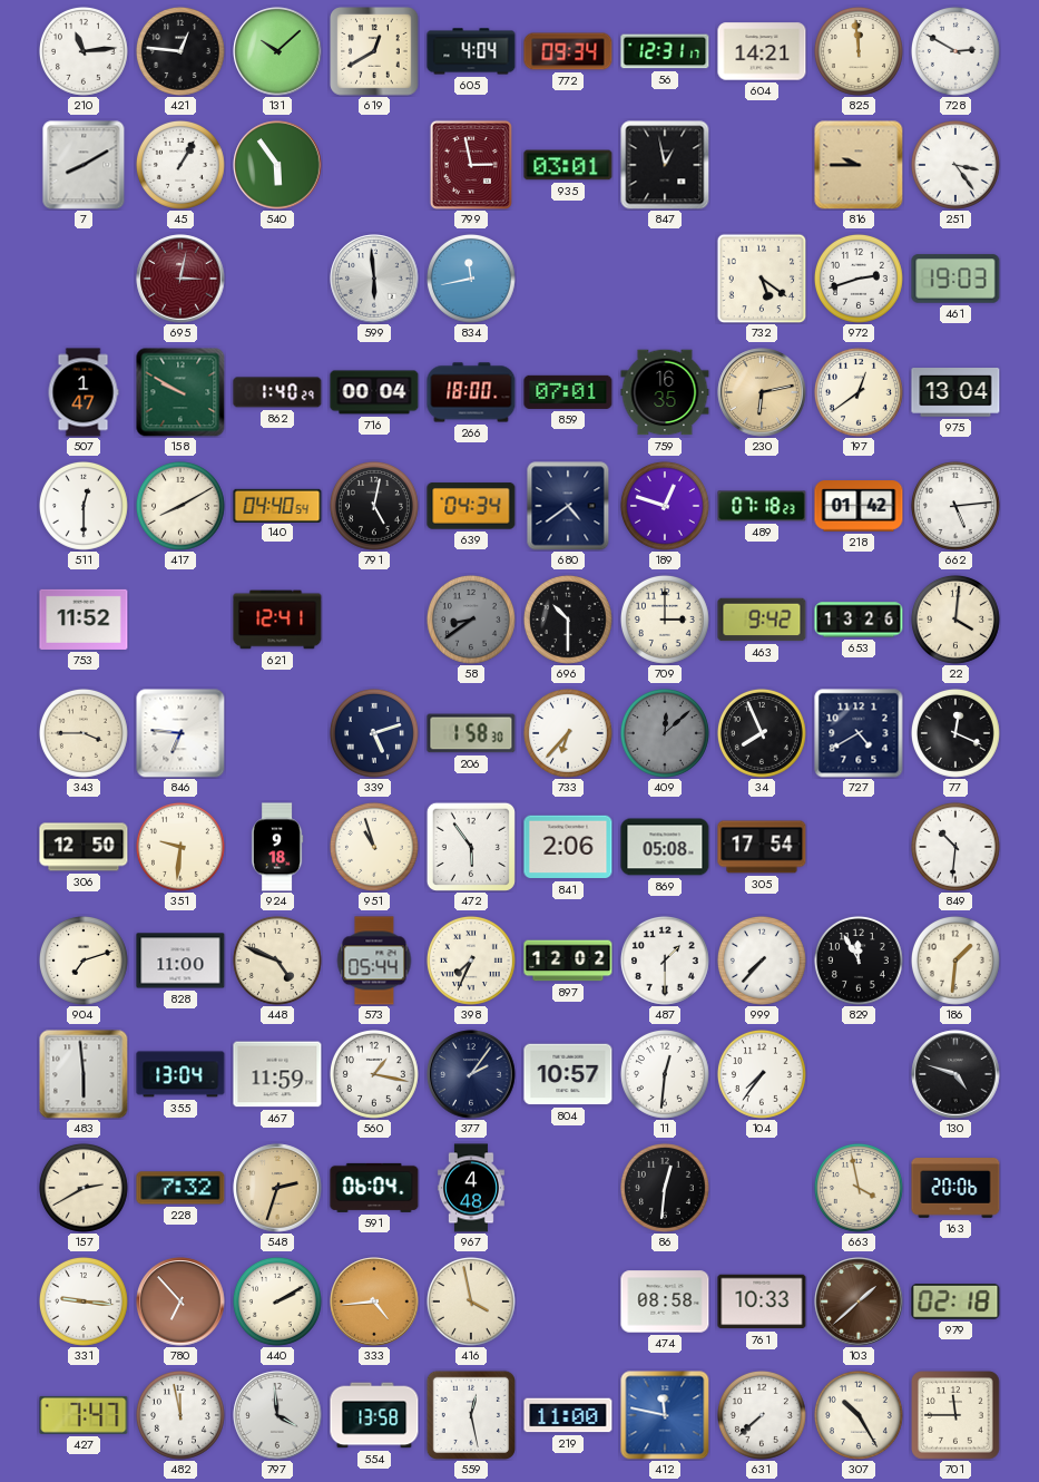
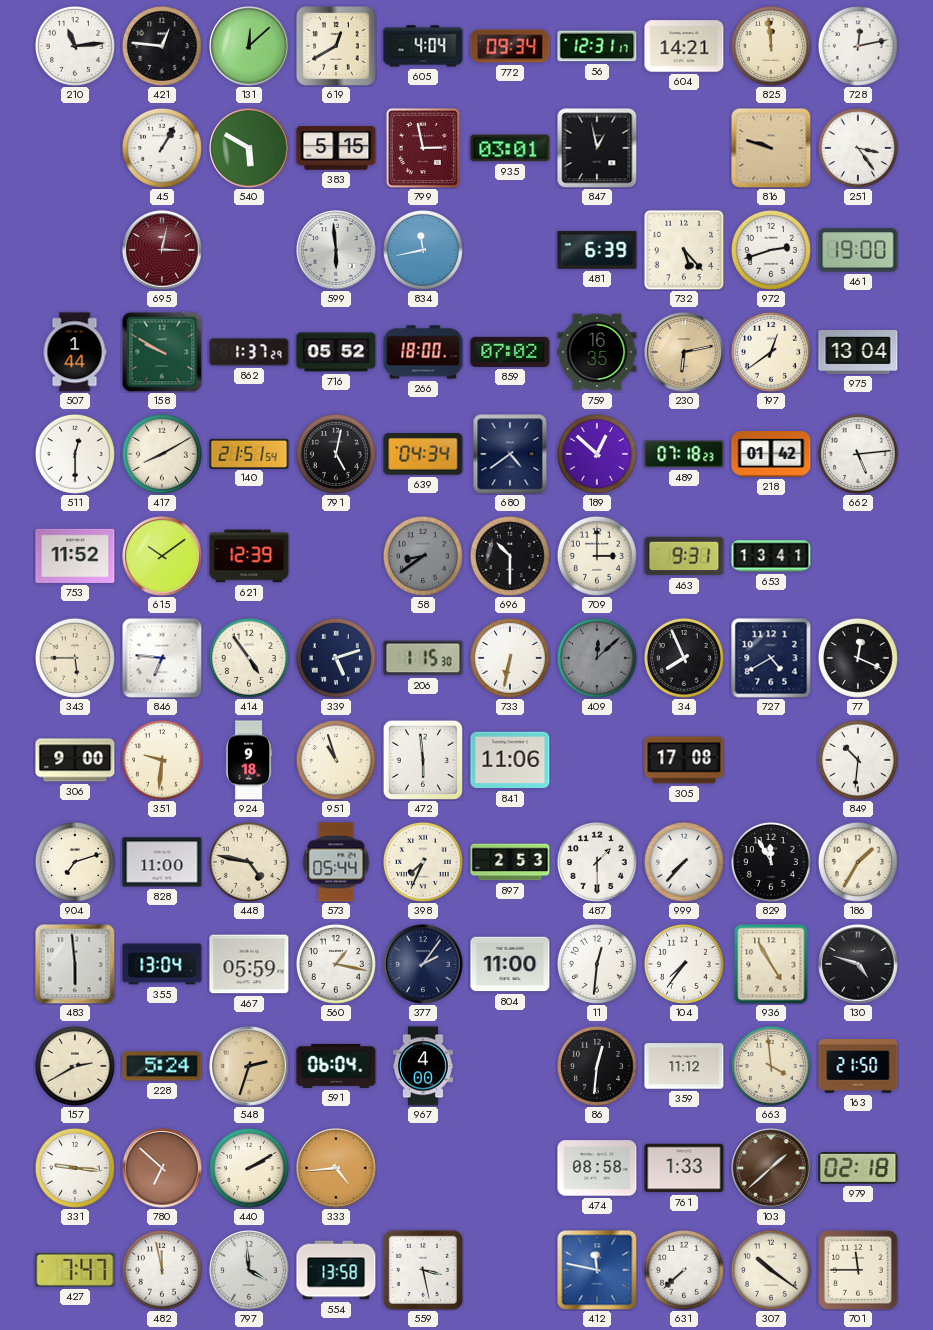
131: 10:08 -> 12:08 (249, 46)
728: 2:50 -> 12:13 (858, 46)
7: 8:10 -> none (84, 165)
540: 5:54 -> 5:50 (249, 148)
383: none -> 5:15 (336, 148)
816: 9:45 -> 9:48 (771, 148)
481: none -> 6:39 (597, 251)
732: 5:21 -> 5:23 (684, 250)
461: 19:03 -> 19:00 (858, 250)
507: 1:47 -> 1:44 (75, 352)
862: 1:40 -> 1:37 (249, 352)
716: 00:04 -> 05:52 (336, 352)
859: 07:01 -> 07:02 (510, 352)
140: 04:40 -> 21:51 (249, 453)
189: 12:48 -> 12:52 (597, 454)
615: none -> 10:09 (162, 556)
621: 12:41 -> 12:39 (249, 556)
463: 9:42 -> 9:31 (684, 556)
653: 13:26 -> 13:41 (771, 556)
22: 4:01 -> none (955, 620)
343: 3:45 -> 5:45 (75, 658)
414: none -> 4:54 (249, 658)
206: 1:58 -> 1:15 (423, 658)
733: 6:37 -> 6:32 (510, 658)
306: 12:50 -> 9:00 (75, 760)
472: 5:54 -> 5:59 (422, 759)
841: 2:06 -> 11:06 (510, 760)
869: 05:08 -> none (665, 847)
305: 17:54 -> 17:08 (684, 760)
448: 4:49 -> 4:47 (249, 862)
897: 12:02 -> 2:53 (510, 862)
186: 1:31 -> 1:35 (858, 862)
467: 11:59 -> 05:59 (249, 964)
804: 10:57 -> 11:00 (510, 964)
936: none -> 4:55 (771, 964)
228: 7:32 -> 5:24 (162, 1066)
967: 4:48 -> 4:00 (423, 1066)
359: none -> 11:12 (684, 1066)
663: 3:58 -> 3:59 (771, 1066)
163: 20:06 -> 21:50 (858, 1067)
780: 6:53 -> 6:52 (162, 1168)
416: 3:58 -> none (471, 1301)
761: 10:33 -> 1:33 (684, 1168)
559: 12:28 -> 3:28 (422, 1269)
219: 11:00 -> none (568, 1415)
307: 10:25 -> 10:21 (771, 1270)
